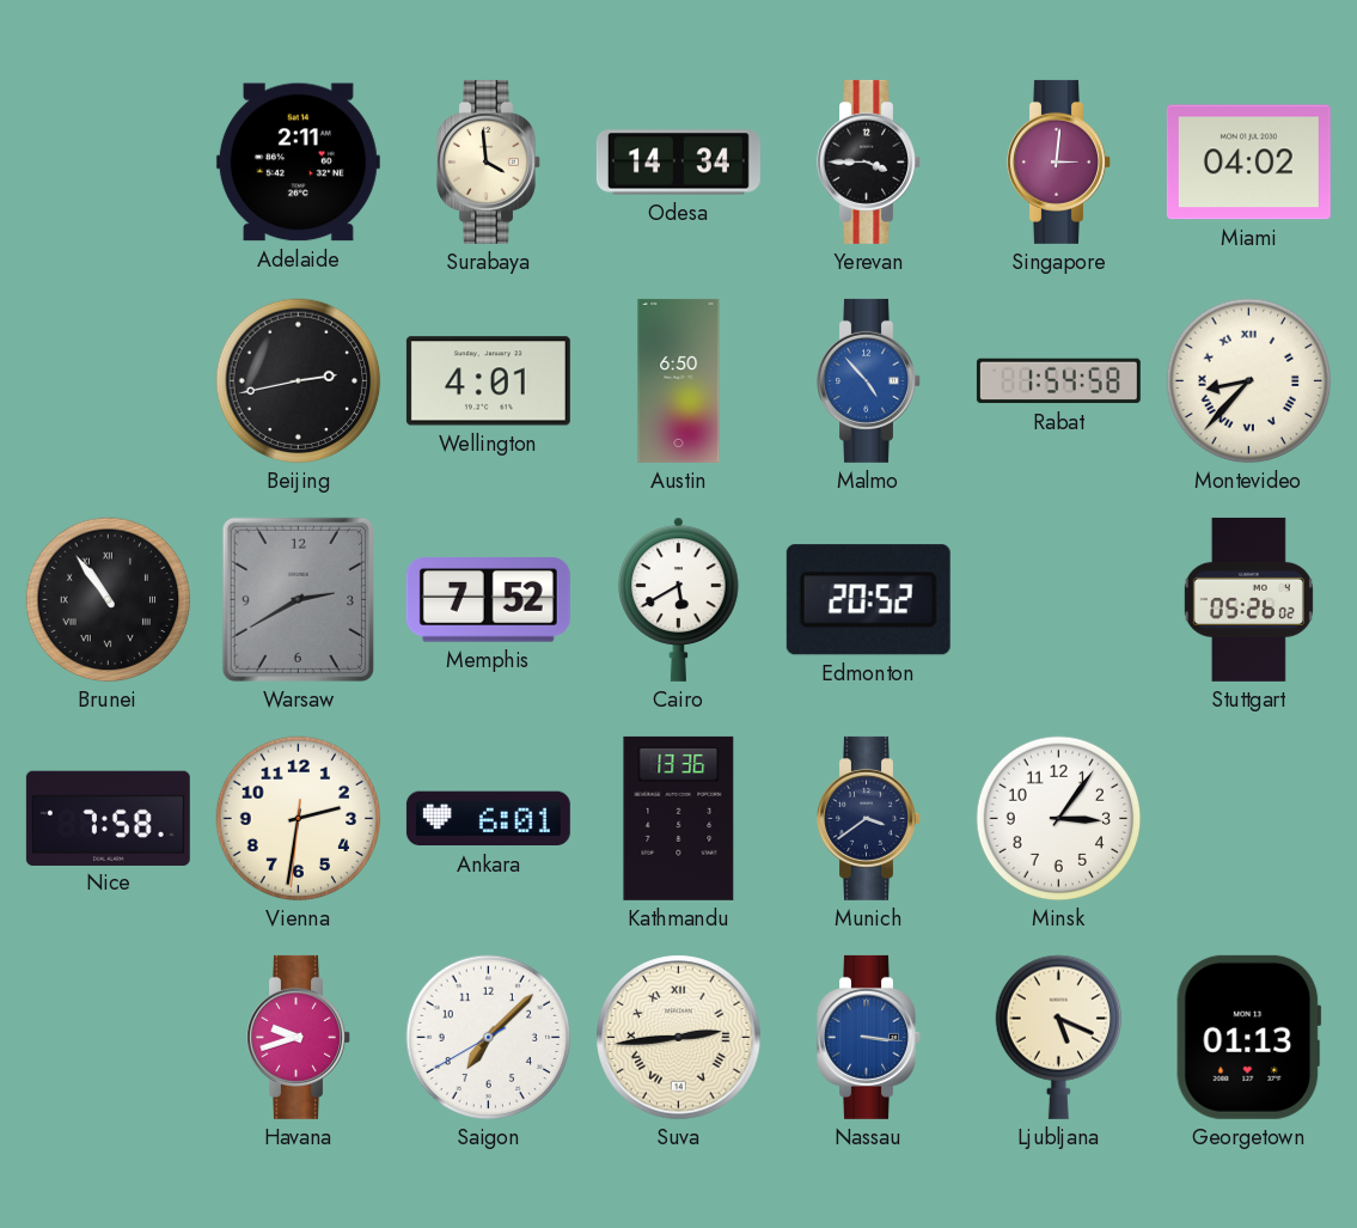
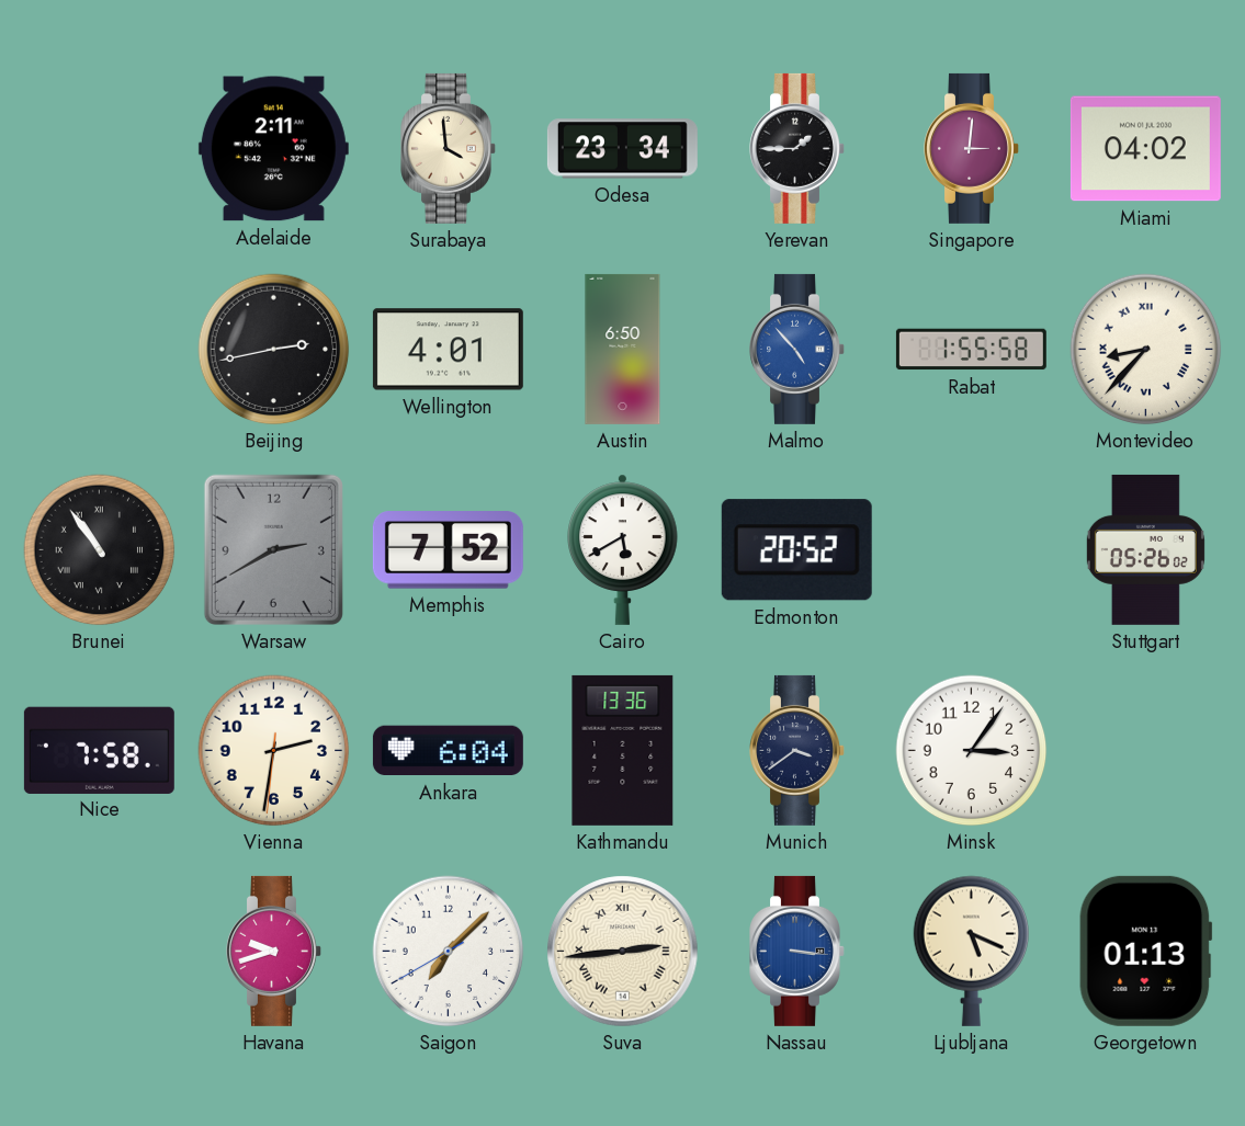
Odesa: 14:34 -> 23:34 (622, 149)
Yerevan: 3:45 -> 1:45 (797, 148)
Rabat: 1:54 -> 1:55 (971, 350)
Ankara: 6:01 -> 6:04 (448, 751)
